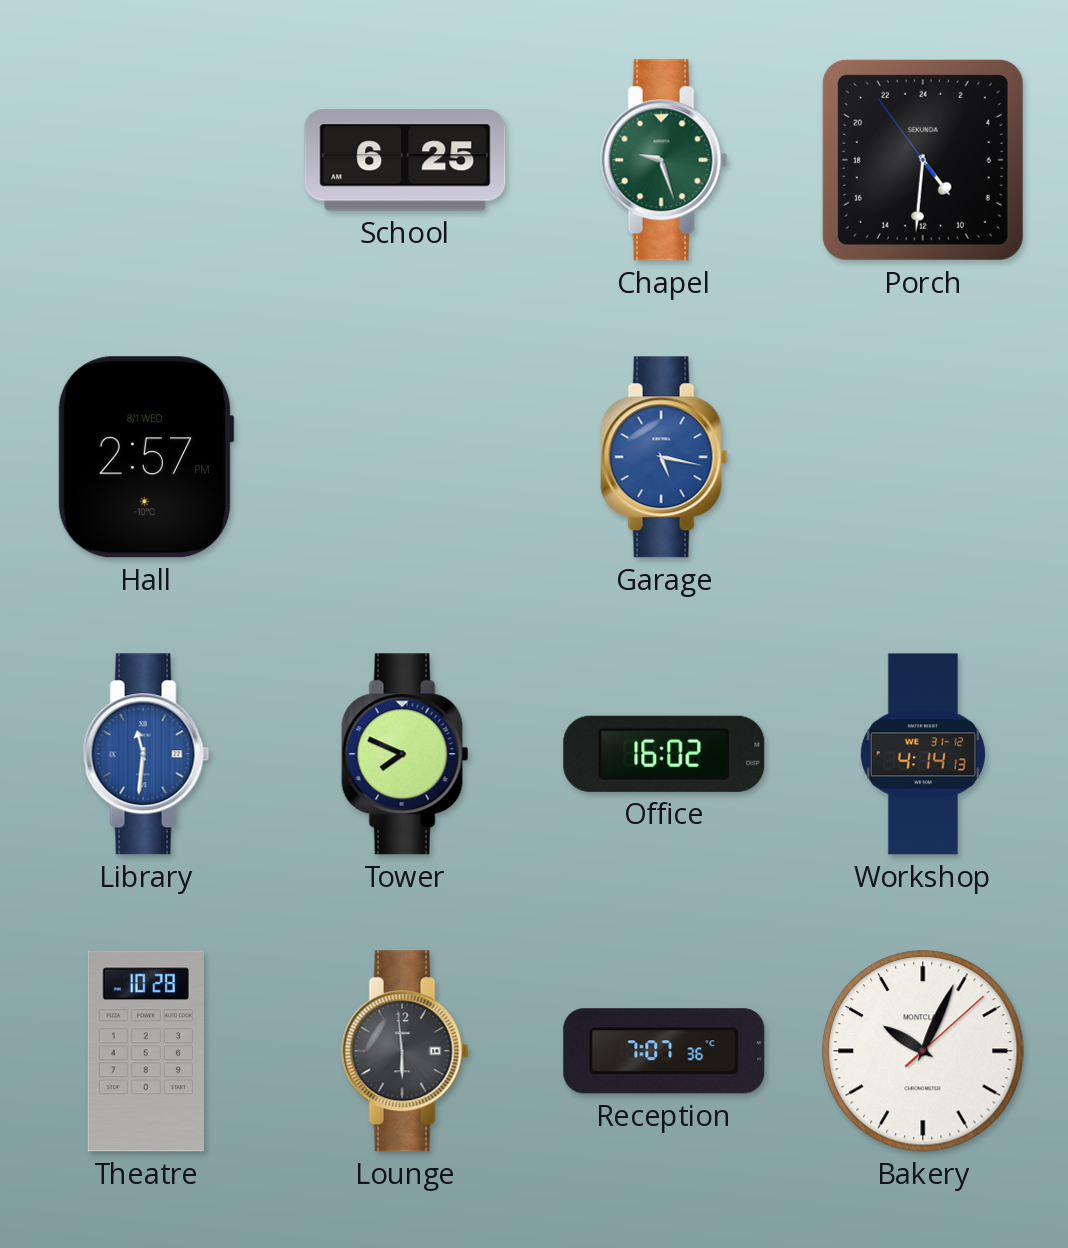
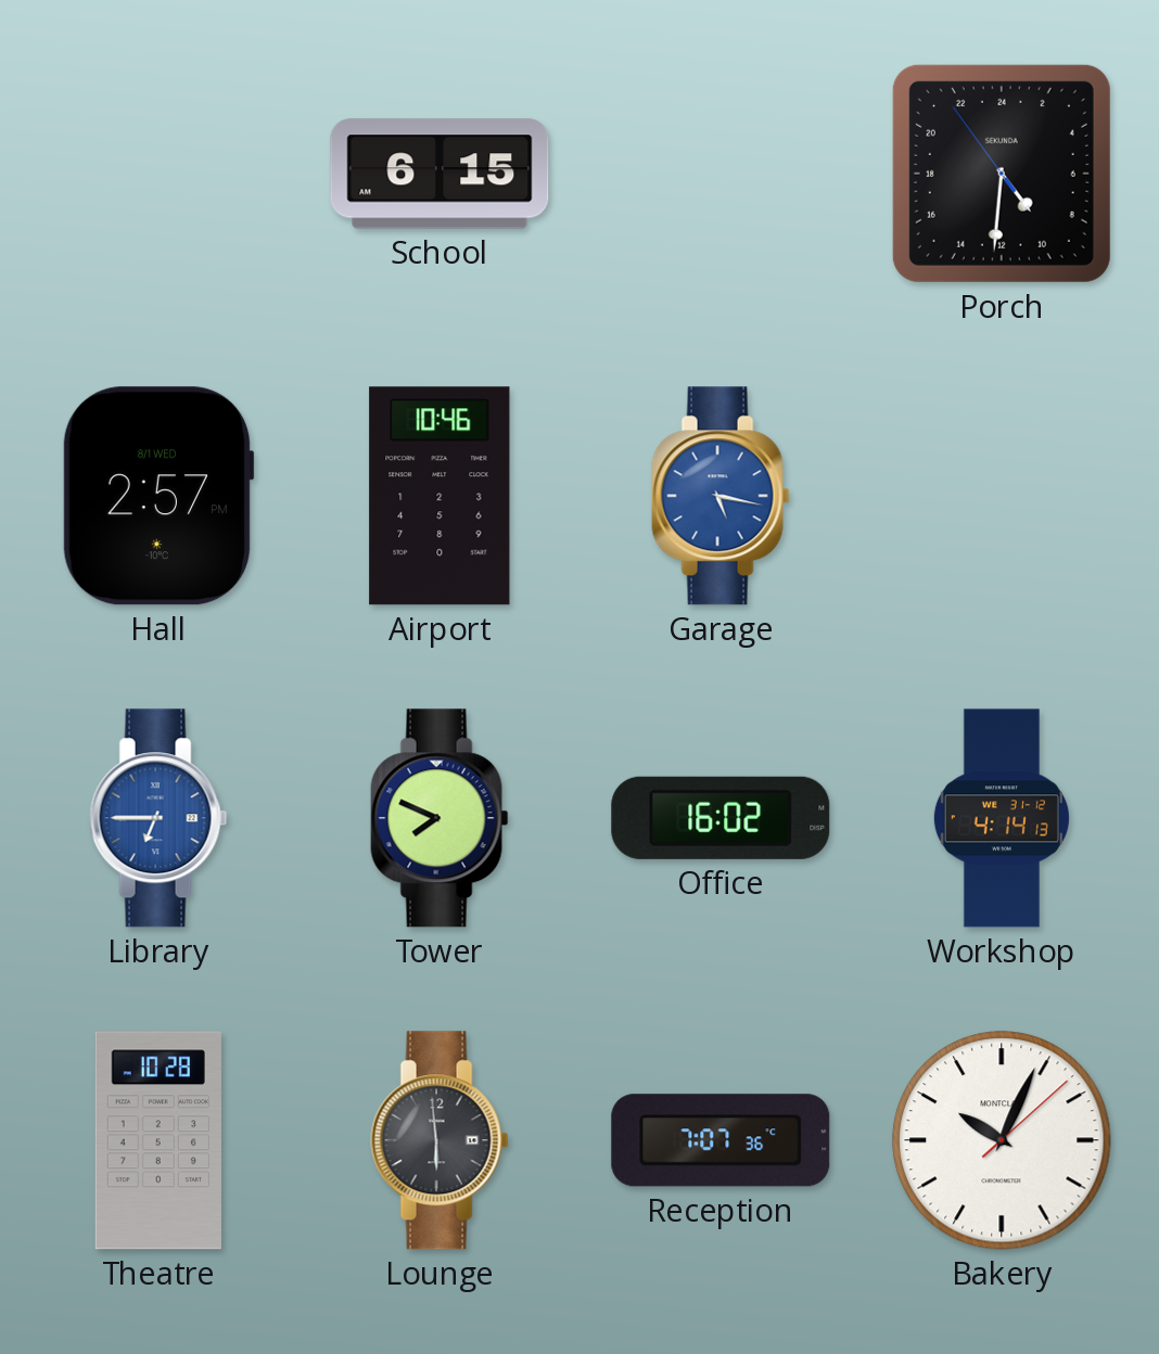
School: 6:25 -> 6:15 (440, 174)
Chapel: 9:27 -> none (664, 160)
Airport: none -> 10:46 (440, 496)
Library: 11:31 -> 6:45 (158, 818)
